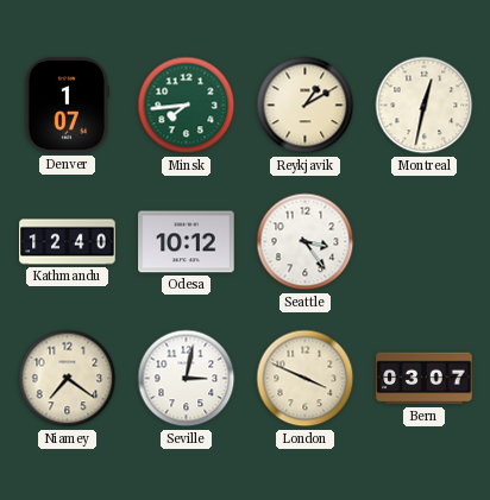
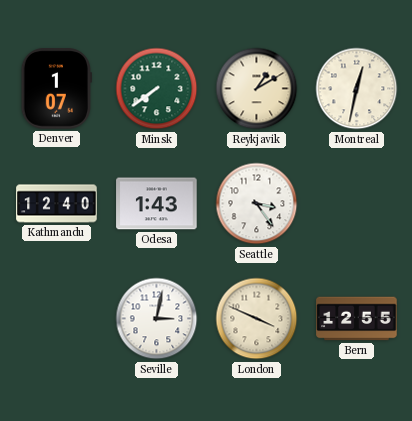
Minsk: 7:44 -> 7:39 (157, 89)
Odesa: 10:12 -> 1:43 (157, 204)
Niamey: 7:21 -> none (68, 379)
Bern: 03:07 -> 12:55 (357, 319)
